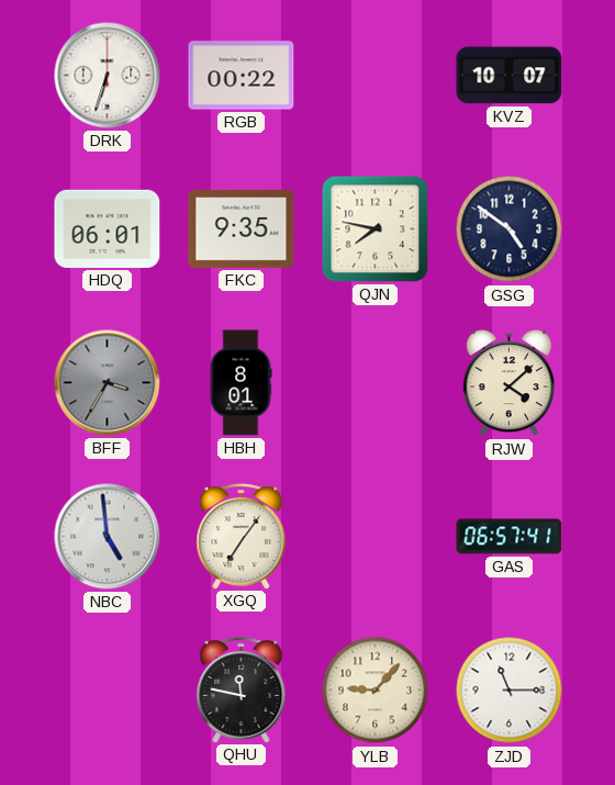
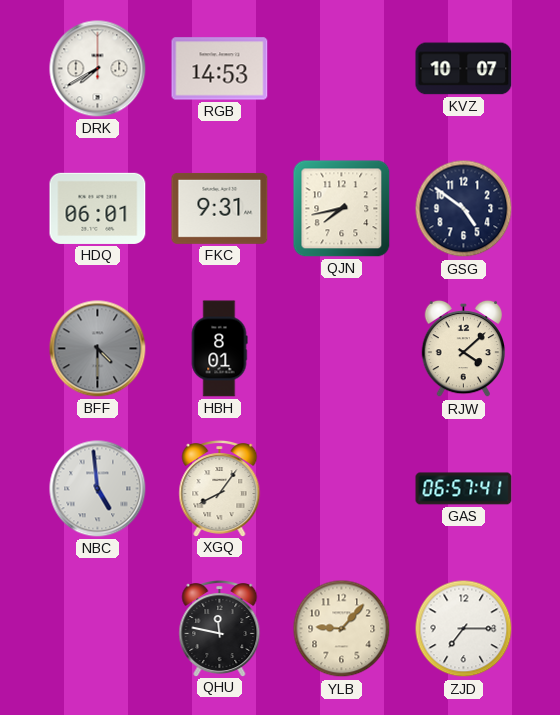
DRK: 6:33 -> 7:40 (98, 69)
RGB: 00:22 -> 14:53 (220, 69)
FKC: 9:35 -> 9:31 (220, 208)
QJN: 7:47 -> 7:43 (342, 209)
BFF: 3:35 -> 4:30 (98, 349)
XGQ: 7:06 -> 8:06 (220, 489)
ZJD: 11:15 -> 7:15 (464, 629)
